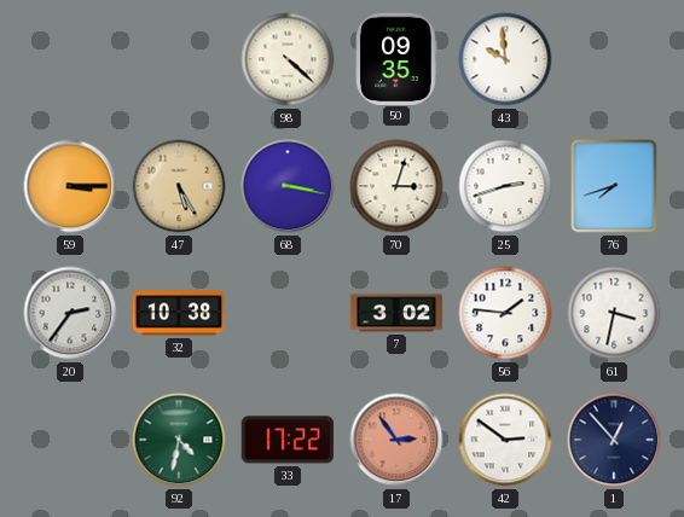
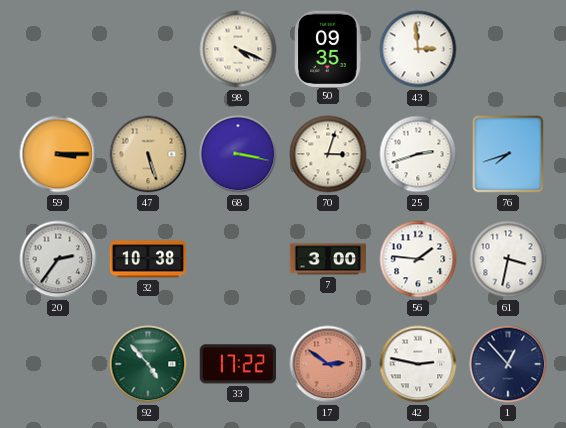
98: 4:22 -> 4:19 (238, 49)
43: 9:59 -> 2:59 (418, 49)
47: 5:25 -> 5:27 (148, 154)
7: 3:02 -> 3:00 (328, 259)
92: 4:32 -> 4:53 (148, 364)
17: 2:54 -> 2:51 (328, 364)
42: 2:51 -> 2:47 (418, 364)
